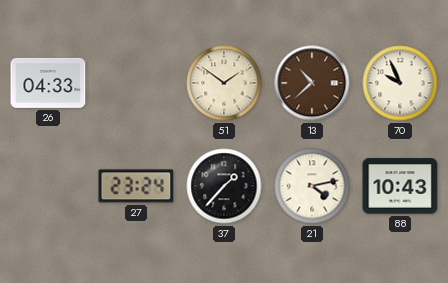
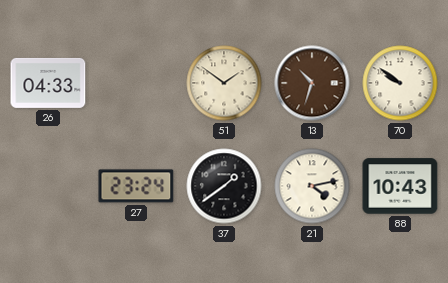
13: 10:38 -> 10:33 (312, 83)
70: 9:56 -> 9:51 (400, 83)
37: 1:37 -> 1:39 (224, 186)
